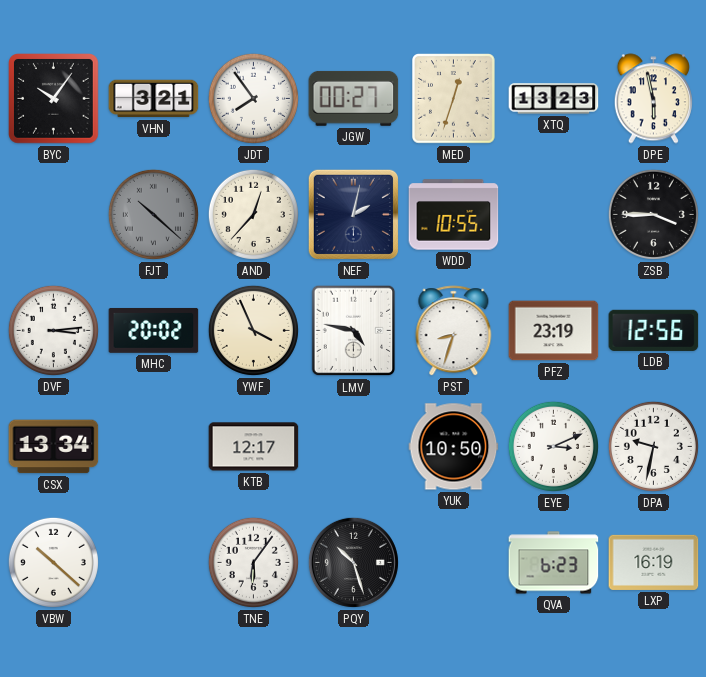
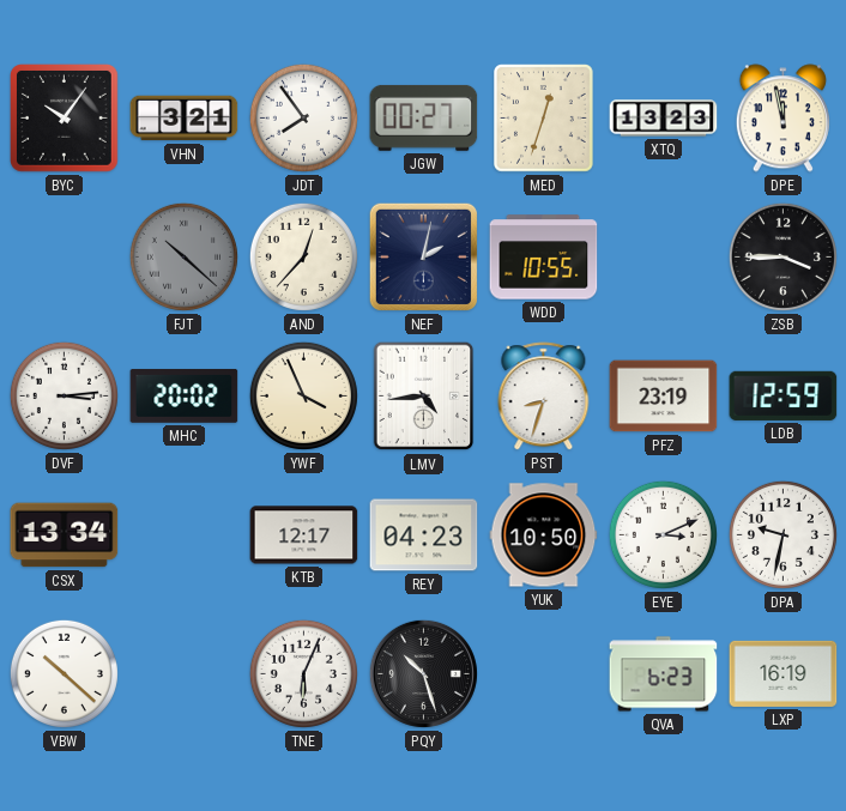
DPE: 5:58 -> 11:58 (782, 119)
LMV: 4:47 -> 4:44 (424, 397)
LDB: 12:56 -> 12:59 (784, 395)
REY: none -> 04:23 (424, 535)
TNE: 6:06 -> 6:04 (303, 673)
